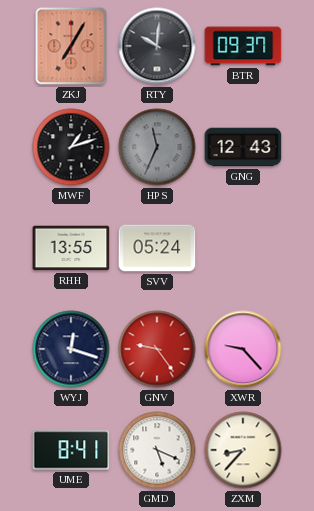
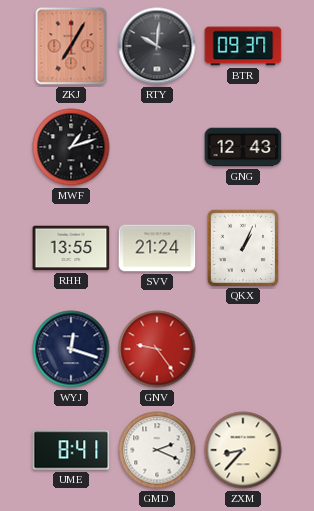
HPS: 11:34 -> none (157, 147)
SVV: 05:24 -> 21:24 (157, 248)
QKX: none -> 1:04 (243, 247)
XWR: 9:23 -> none (243, 349)
GMD: 5:19 -> 2:19 (157, 450)
